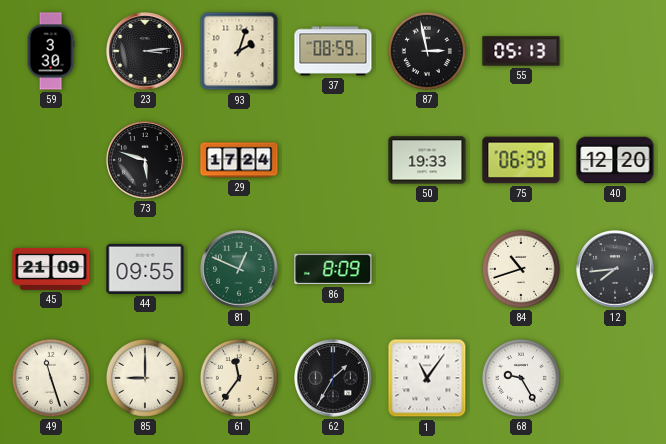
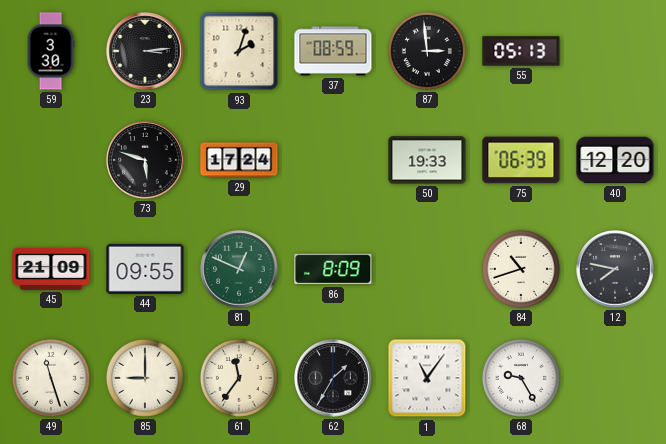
87: 2:58 -> 2:59 (427, 51)
12: 7:44 -> 7:47 (615, 269)
